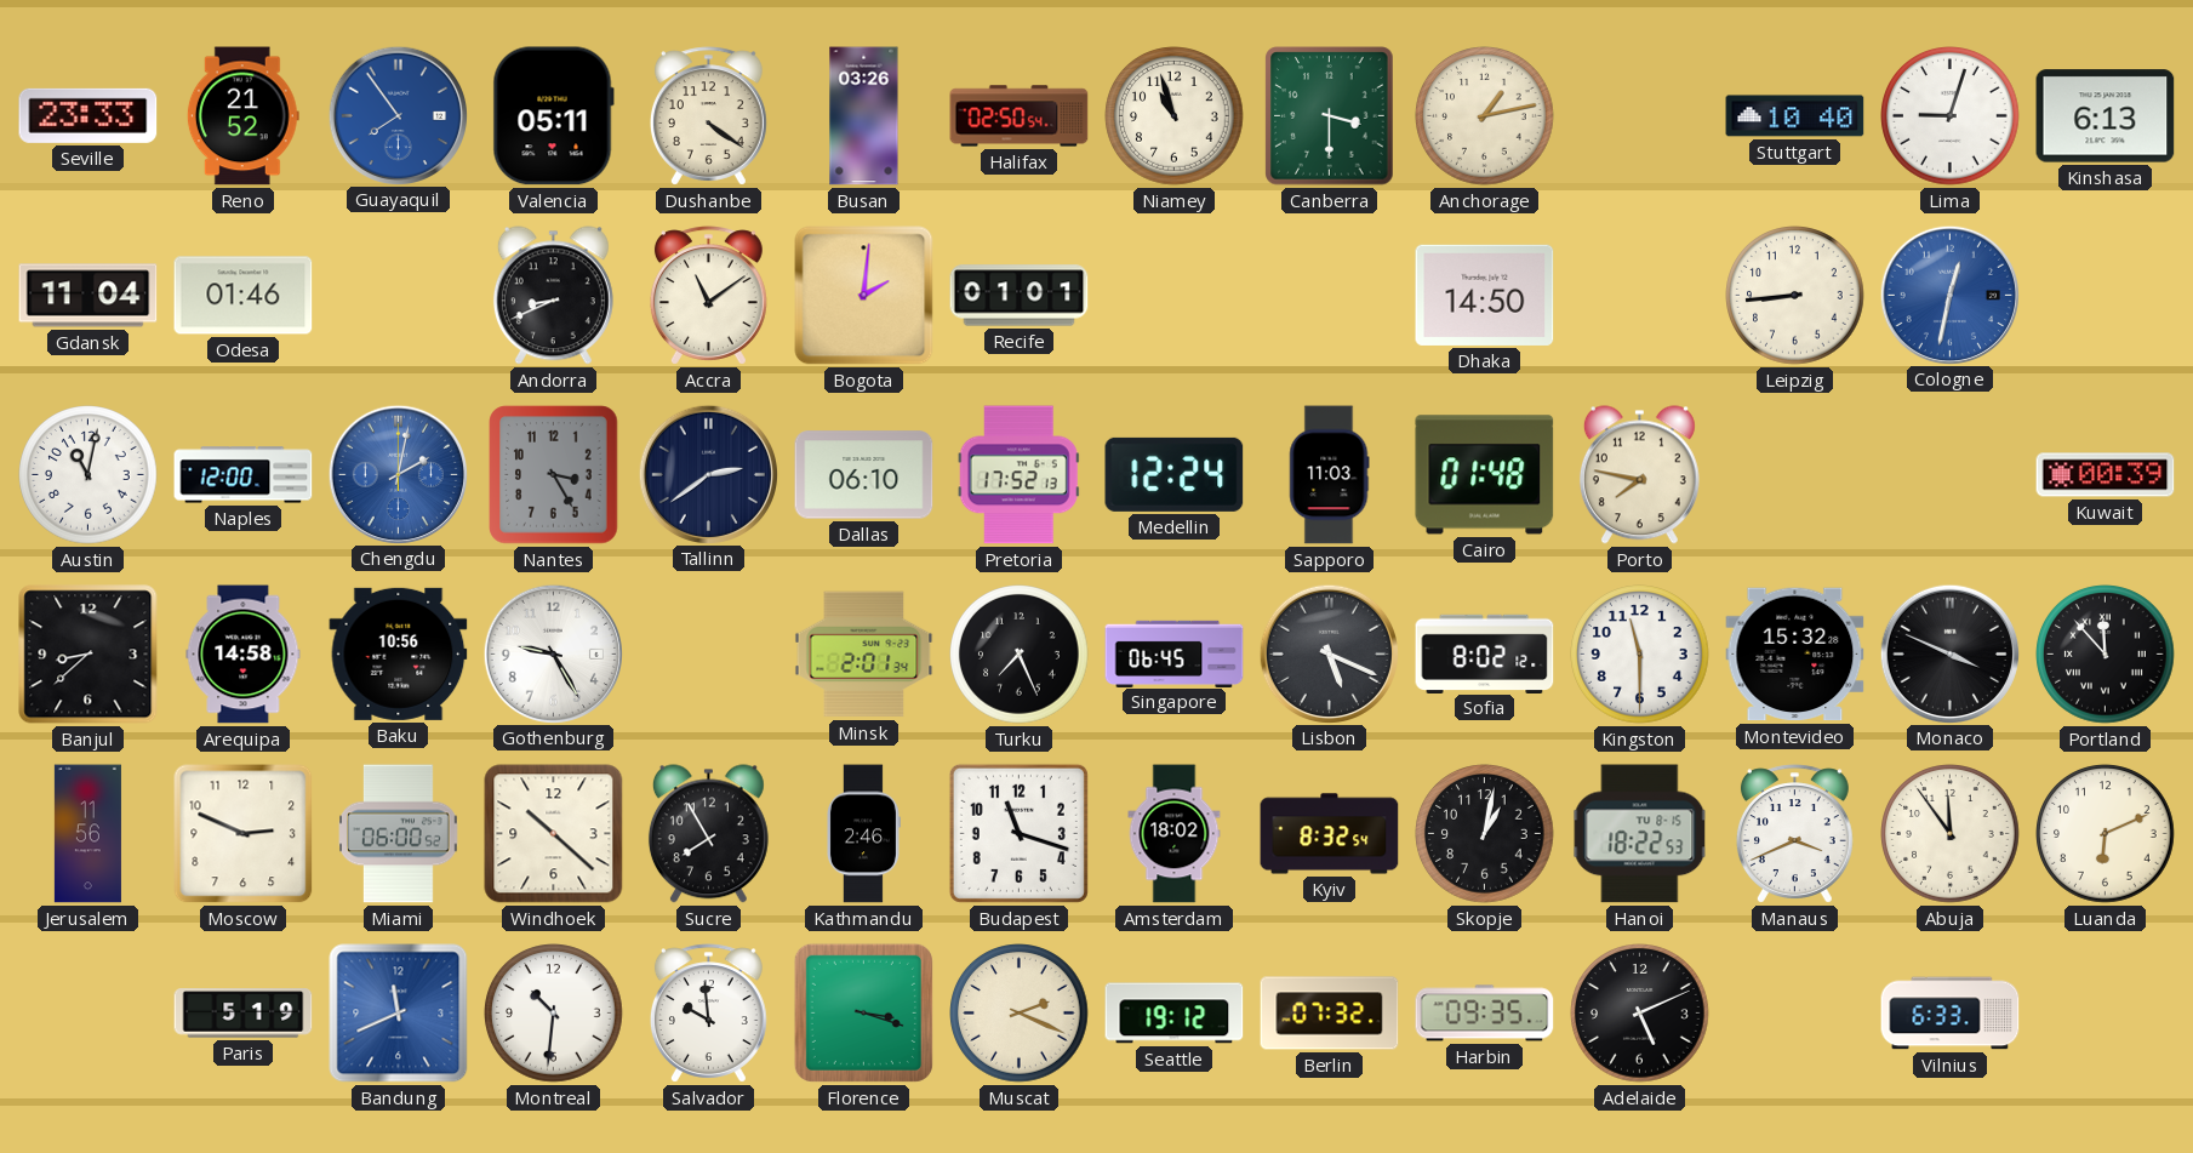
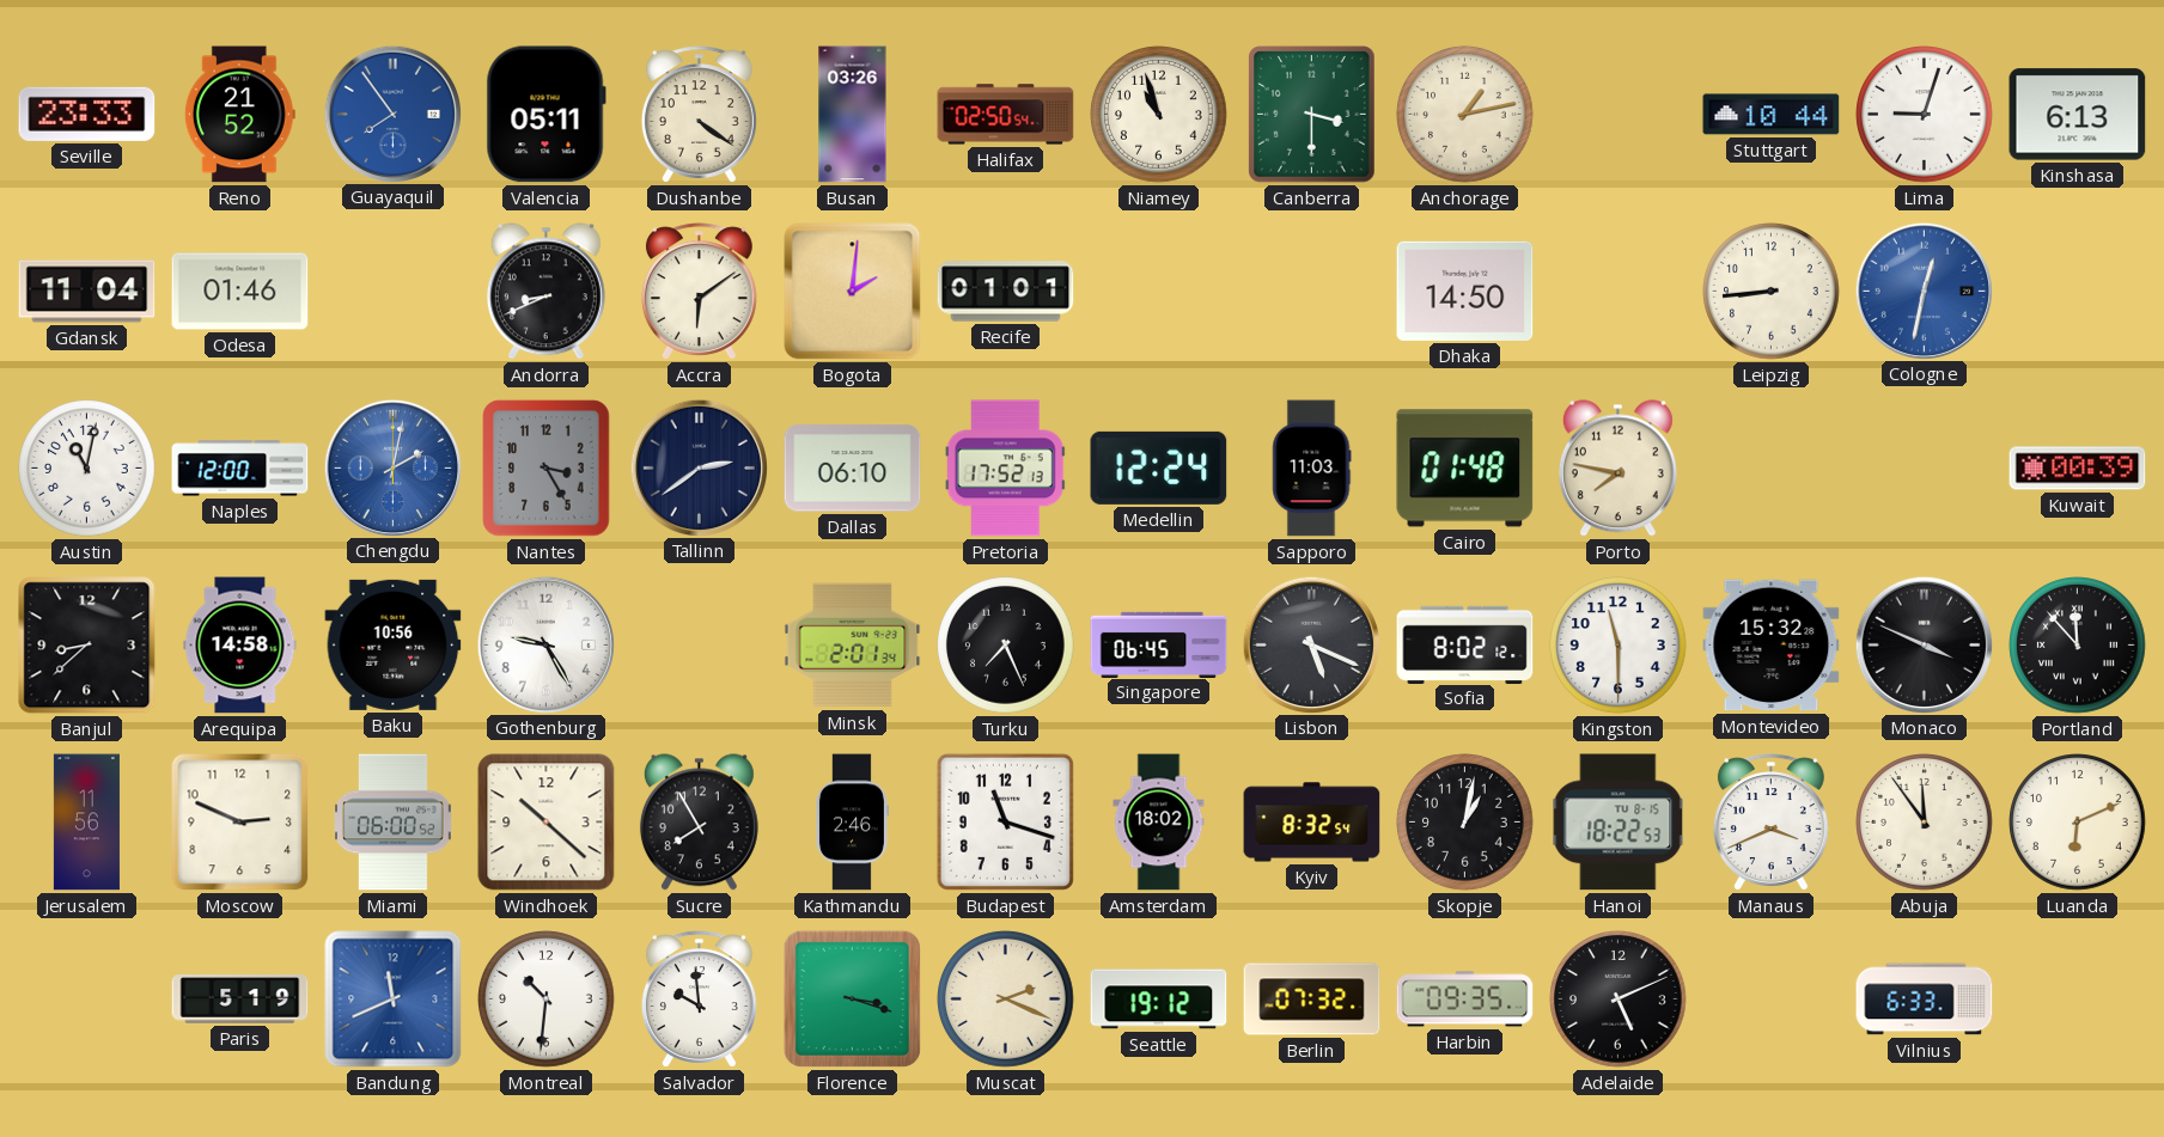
Stuttgart: 10:40 -> 10:44 (1772, 115)
Accra: 11:09 -> 6:09 (699, 292)
